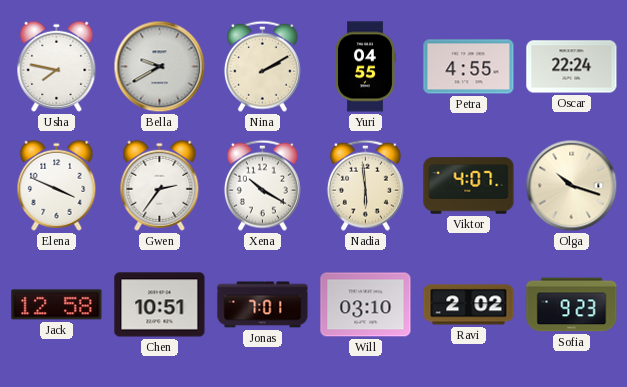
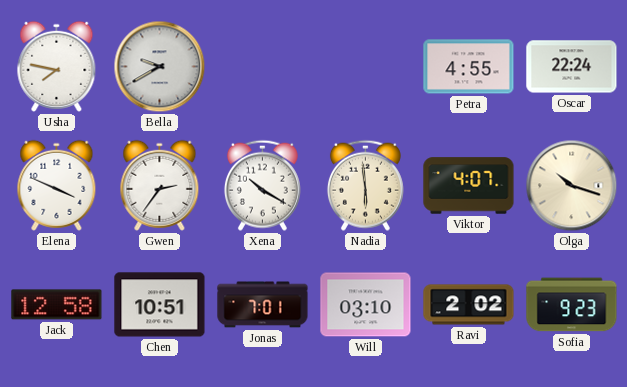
Nina: 2:10 -> none (262, 66)
Yuri: 04:55 -> none (366, 67)
